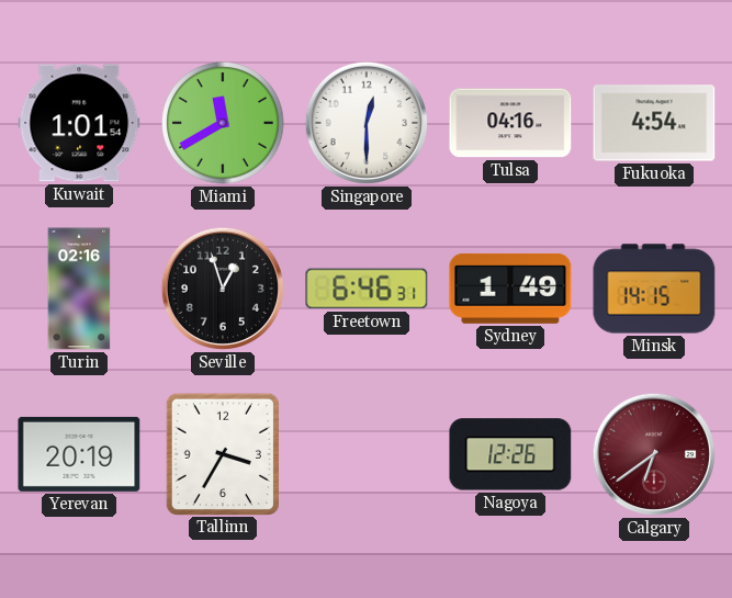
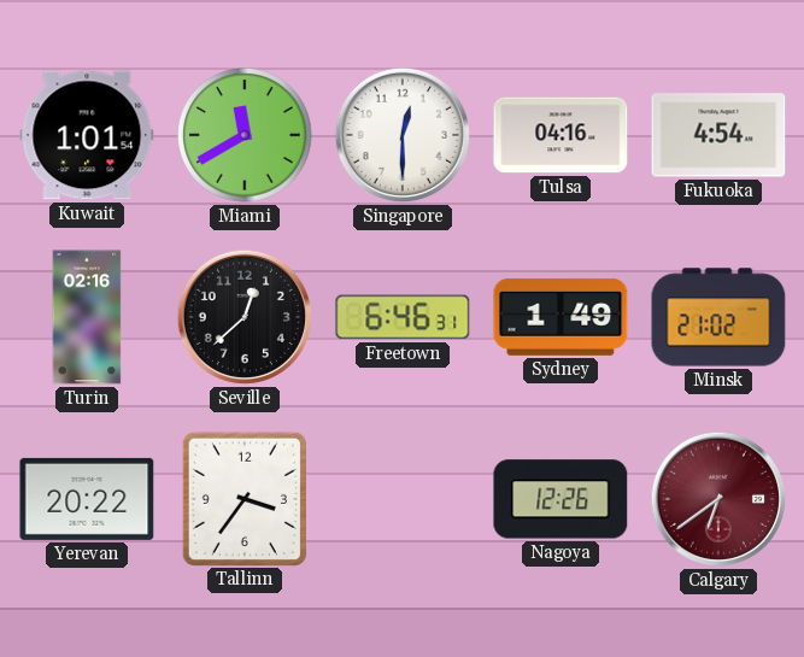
Seville: 12:57 -> 12:38 (245, 317)
Minsk: 14:15 -> 21:02 (718, 317)
Yerevan: 20:19 -> 20:22 (87, 499)
Tallinn: 3:35 -> 3:36 (243, 498)
